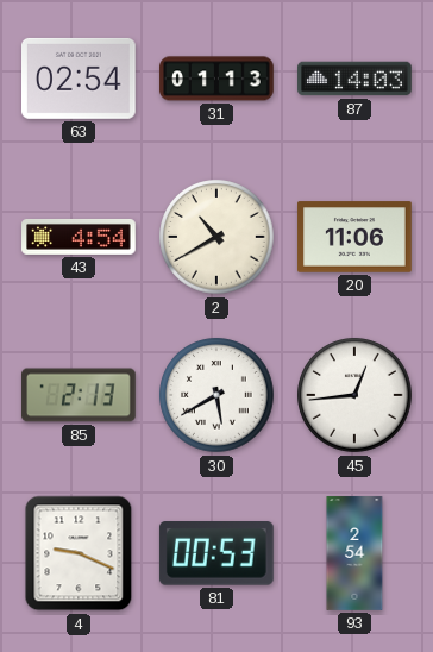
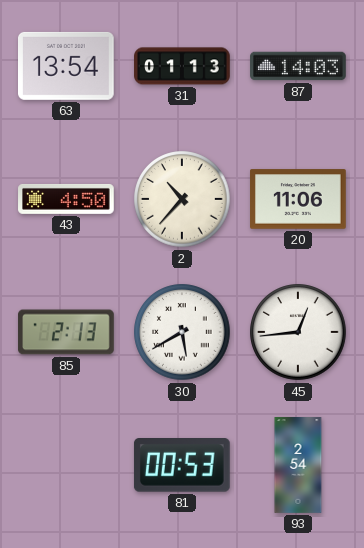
63: 02:54 -> 13:54 (67, 66)
43: 4:54 -> 4:50 (66, 199)
2: 10:40 -> 10:37 (182, 199)
4: 9:19 -> none (79, 553)
